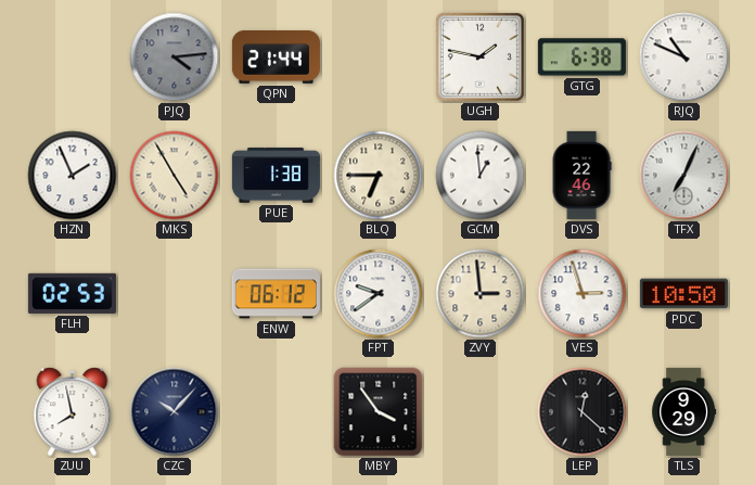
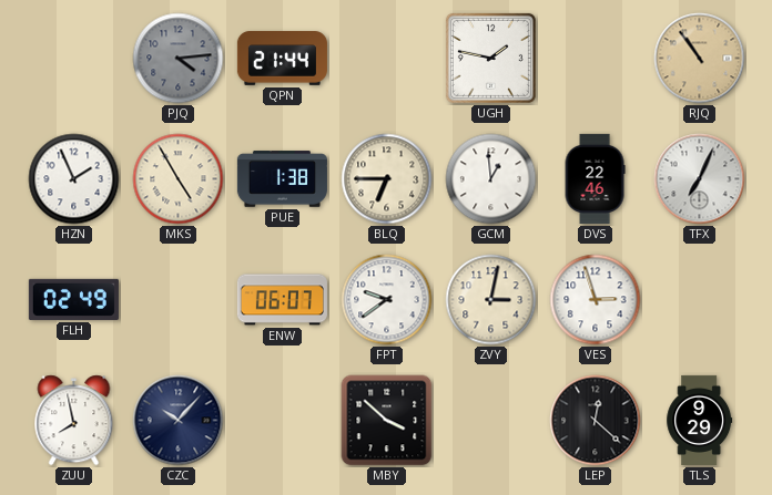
GTG: 6:38 -> none (581, 58)
RJQ: 10:49 -> 10:54 (700, 59)
RJQ dial: white -> champagne (700, 59)
FLH: 02:53 -> 02:49 (73, 299)
ENW: 06:12 -> 06:07 (282, 300)
ZVY: 2:59 -> 3:02 (491, 300)
PDC: 10:50 -> none (683, 294)
MBY: 3:54 -> 3:52 (387, 421)
